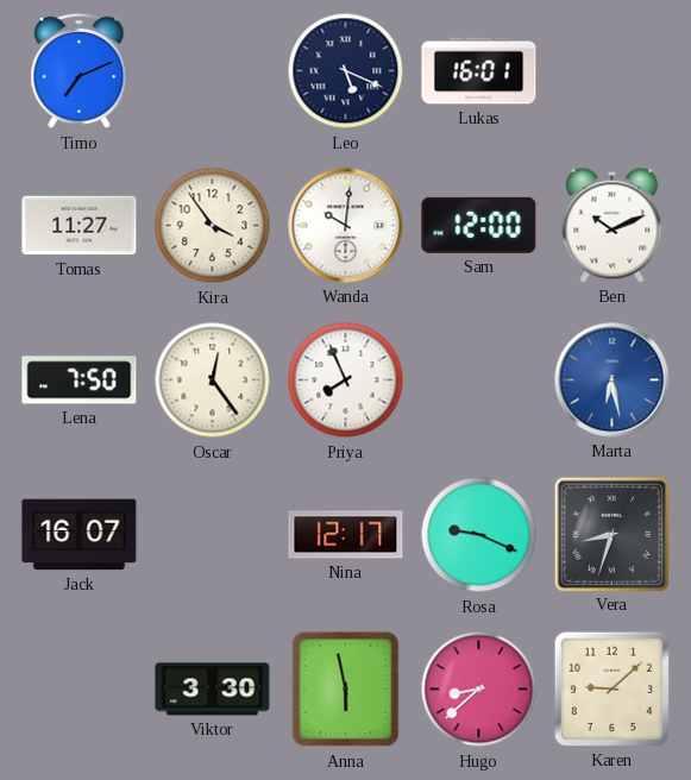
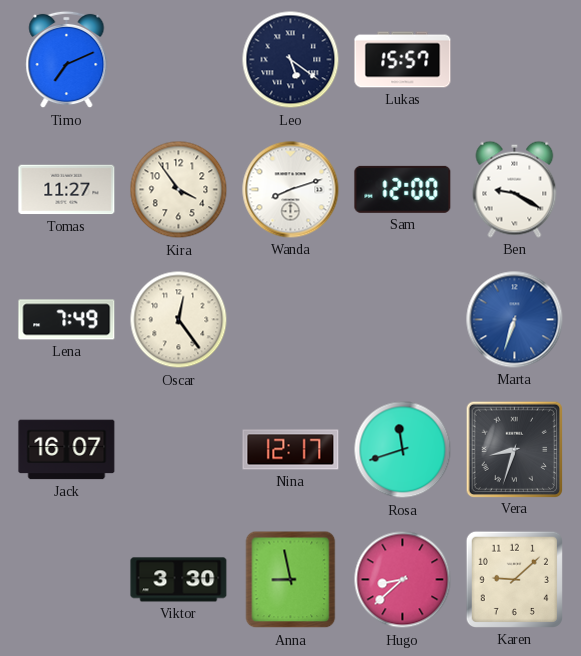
Leo: 5:19 -> 5:21 (291, 60)
Lukas: 16:01 -> 15:57 (403, 60)
Wanda: 10:01 -> 8:12 (291, 190)
Ben: 10:11 -> 9:20 (515, 189)
Lena: 7:50 -> 7:49 (67, 320)
Priya: 7:56 -> none (346, 380)
Marta: 6:28 -> 6:33 (515, 320)
Rosa: 9:19 -> 11:42 (403, 450)
Anna: 5:58 -> 8:58 (291, 580)
